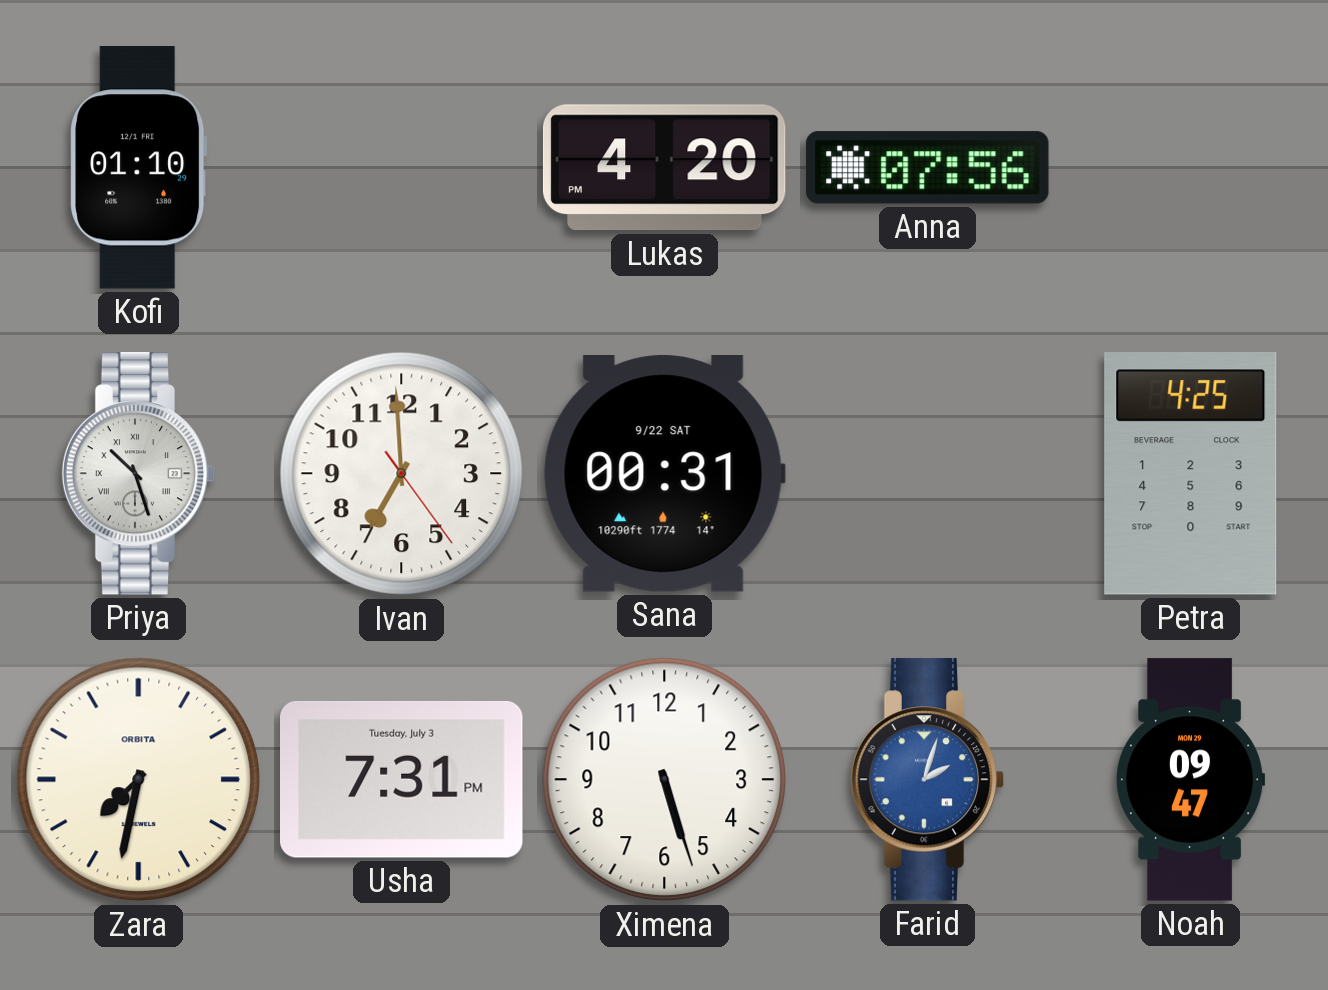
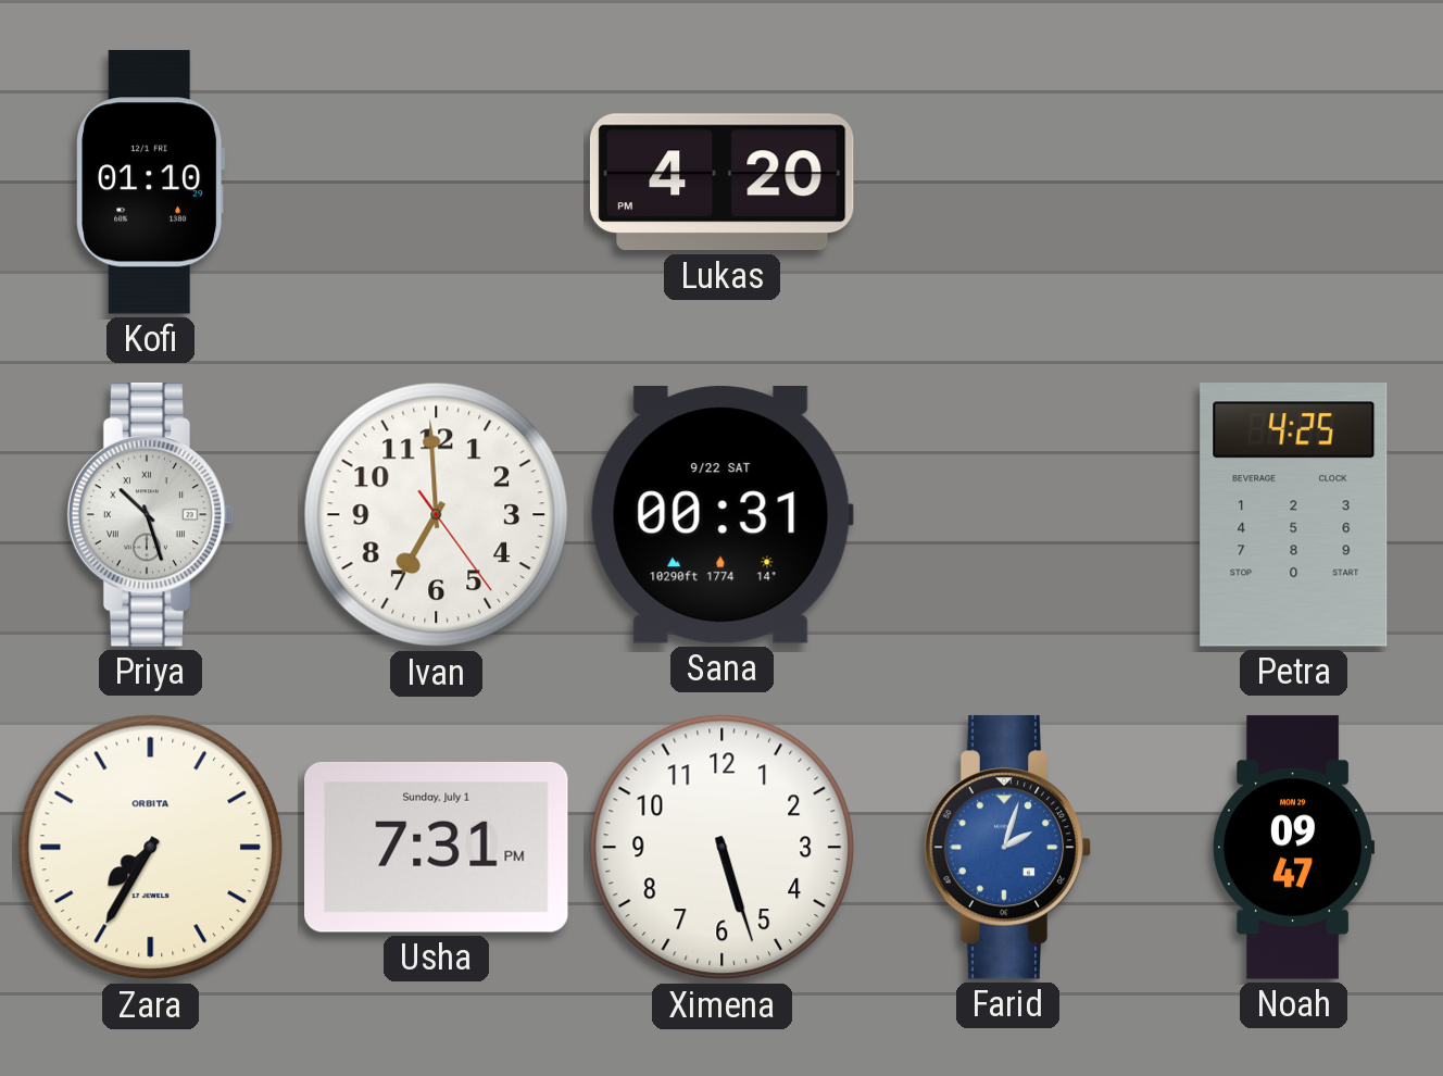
Anna: 07:56 -> none (928, 168)
Zara: 7:32 -> 7:35 (151, 848)
Usha date: Tuesday, July 3 -> Sunday, July 1 (437, 847)
